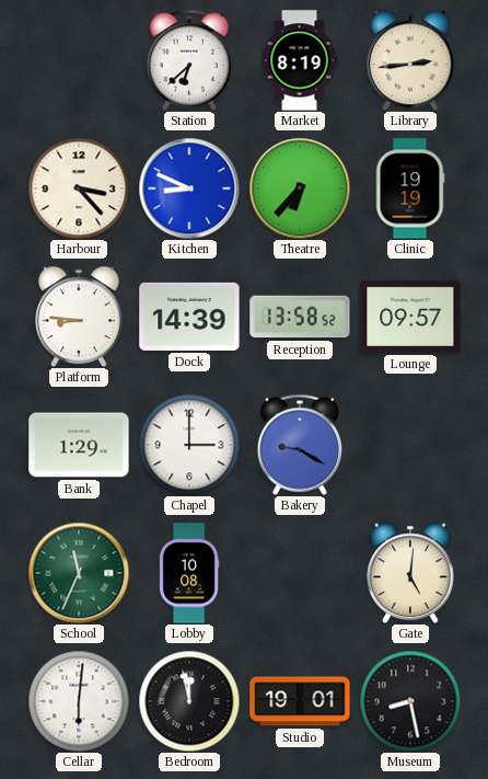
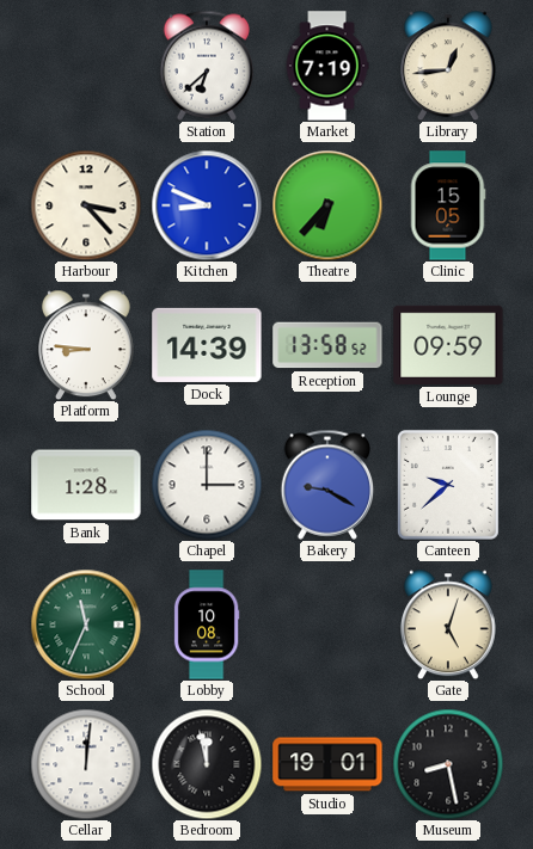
Market: 8:19 -> 7:19 (327, 66)
Library: 2:44 -> 12:44 (449, 66)
Clinic: 19:19 -> 15:05 (448, 205)
Lounge: 09:57 -> 09:59 (448, 345)
Bank: 1:29 -> 1:28 (86, 485)
Canteen: none -> 9:38 (448, 485)
Gate: 5:01 -> 5:03 (449, 625)
Cellar: 6:01 -> 12:01 (86, 764)
